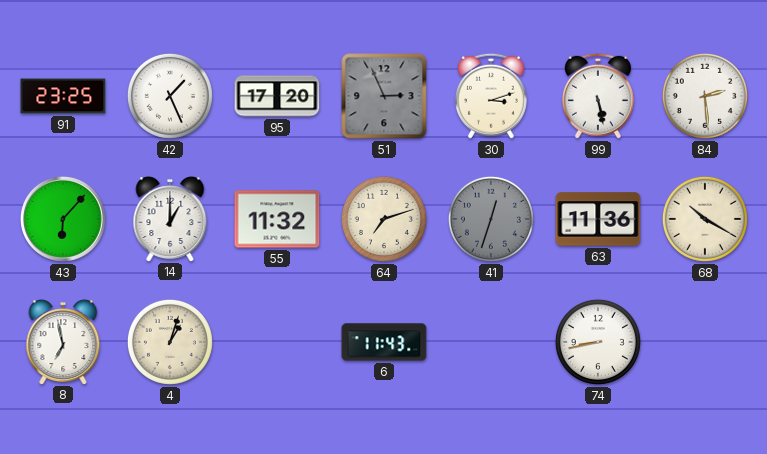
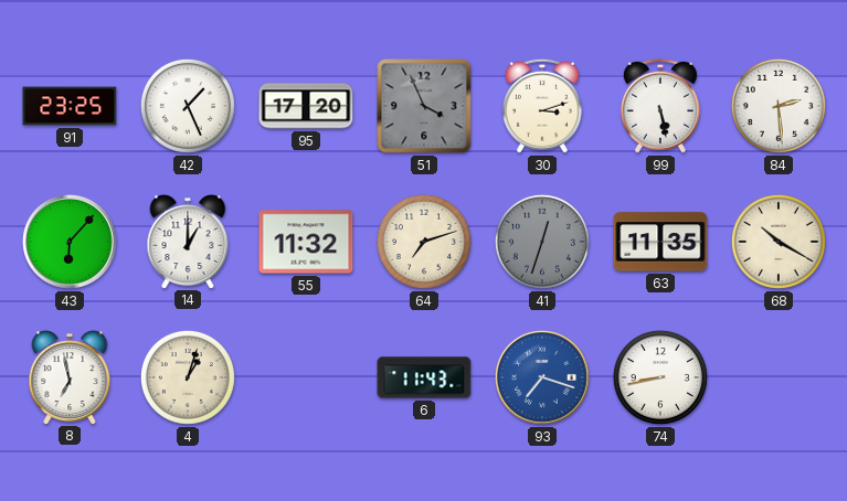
51: 2:56 -> 3:56 (424, 106)
63: 11:36 -> 11:35 (660, 242)
93: none -> 7:18 (542, 377)
